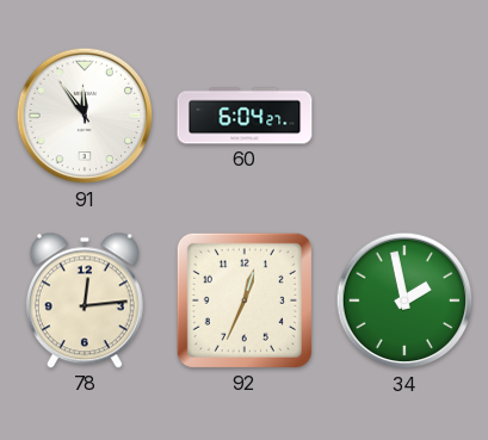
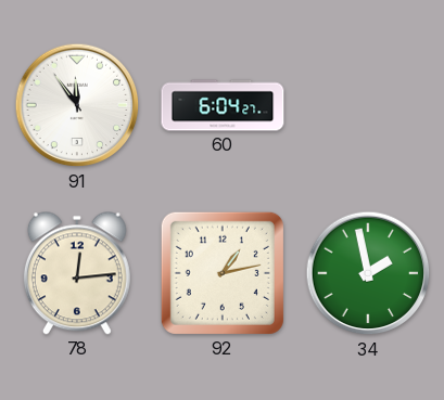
92: 12:34 -> 1:13 (223, 273)
